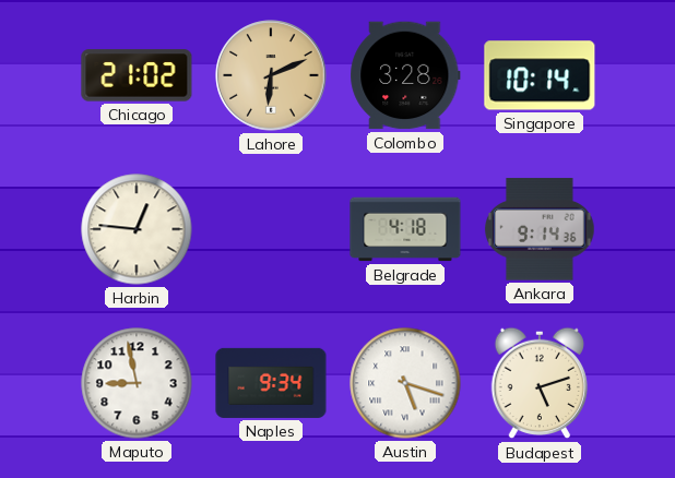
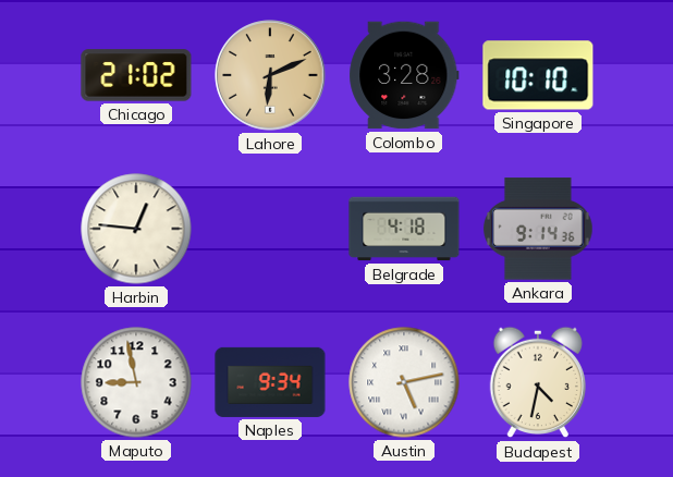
Singapore: 10:14 -> 10:10 (538, 75)
Austin: 5:18 -> 5:13 (404, 382)
Budapest: 5:12 -> 4:32 (537, 382)
